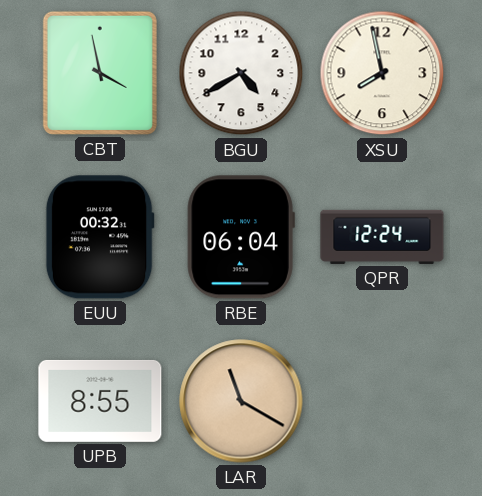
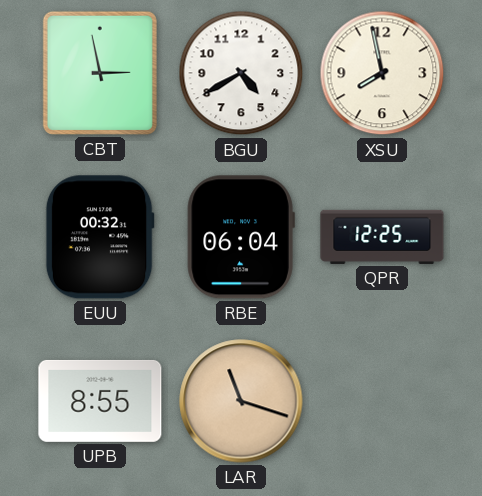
CBT: 3:58 -> 2:58 (100, 73)
QPR: 12:24 -> 12:25 (382, 237)
LAR: 11:20 -> 11:18 (241, 401)
